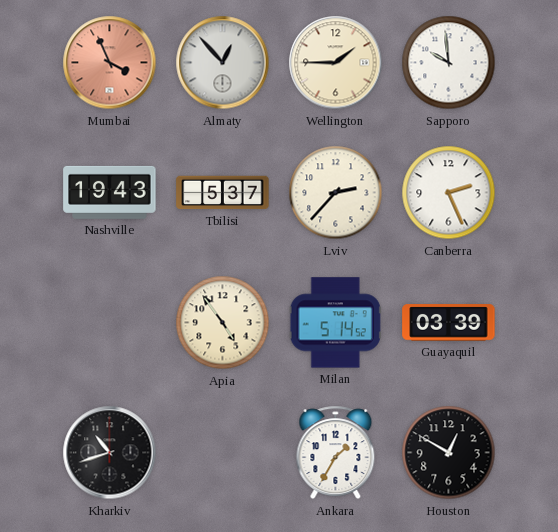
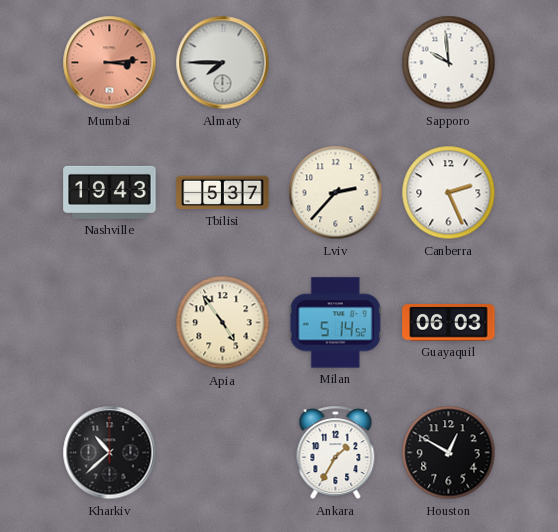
Mumbai: 3:56 -> 3:14 (110, 63)
Almaty: 12:53 -> 7:45 (223, 63)
Wellington: 1:45 -> none (336, 63)
Guayaquil: 03:39 -> 06:03 (449, 323)
Kharkiv: 10:42 -> 10:38 (110, 453)
